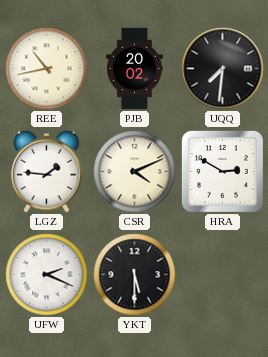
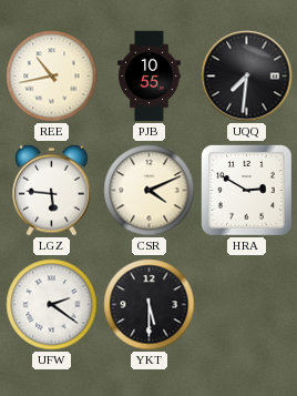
PJB: 20:02 -> 10:55 (150, 77)
LGZ: 1:46 -> 5:46 (52, 190)
UFW: 2:19 -> 2:21 (52, 305)
